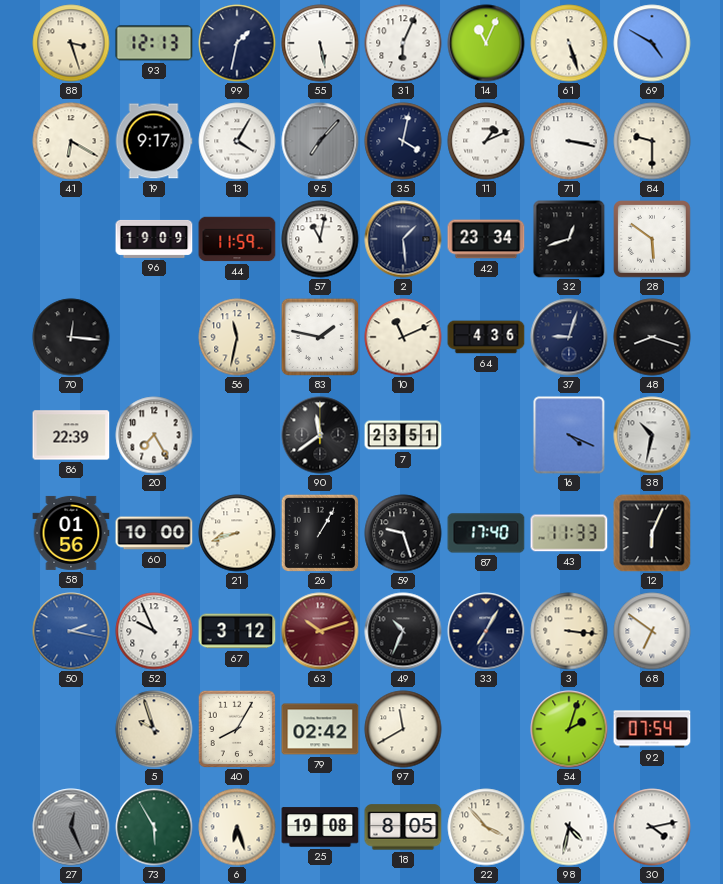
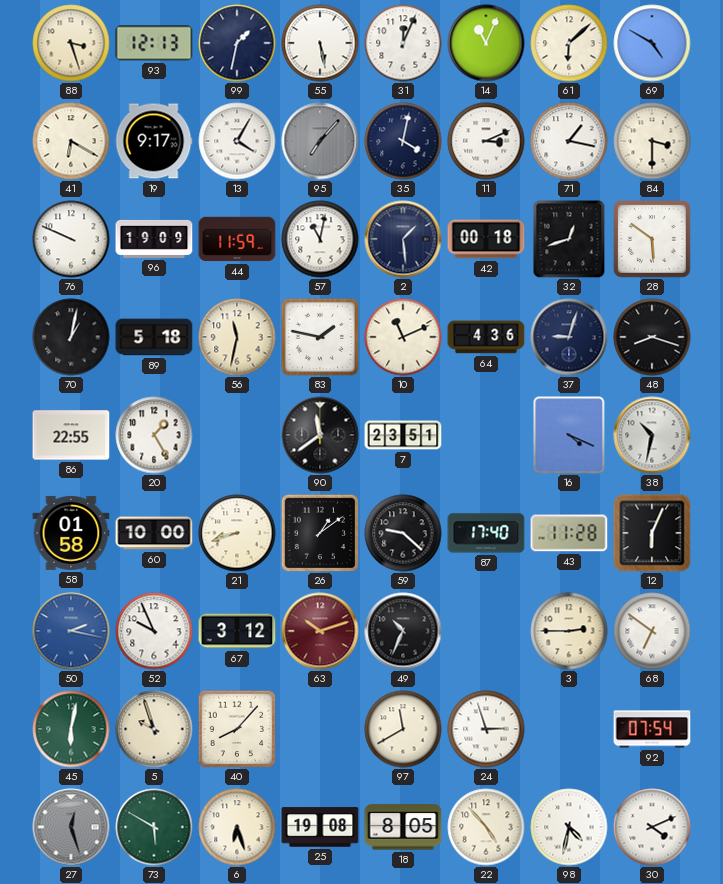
31: 6:04 -> 12:04 (403, 43)
61: 5:27 -> 6:08 (569, 43)
11: 1:11 -> 3:11 (486, 141)
71: 3:17 -> 1:17 (569, 141)
84: 9:30 -> 3:30 (652, 141)
76: none -> 9:49 (71, 239)
42: 23:34 -> 00:18 (486, 239)
70: 12:16 -> 1:02 (71, 337)
89: none -> 5:18 (154, 337)
86: 22:39 -> 22:55 (71, 435)
20: 7:25 -> 1:25 (154, 435)
58: 01:56 -> 01:58 (71, 533)
26: 1:05 -> 1:09 (319, 532)
59: 9:27 -> 9:22 (403, 533)
43: 11:33 -> 11:28 (569, 533)
33: 7:05 -> none (486, 631)
3: 3:16 -> 2:45 (569, 631)
45: none -> 6:02 (71, 729)
40: 8:05 -> 8:07 (236, 728)
79: 02:42 -> none (320, 729)
24: none -> 2:57 (486, 729)
54: 2:03 -> none (569, 729)
27: 12:26 -> 12:27 (71, 827)
73: 5:55 -> 5:50 (154, 827)
22: 3:53 -> 4:53 (486, 827)
30: 4:13 -> 4:11 (652, 827)
